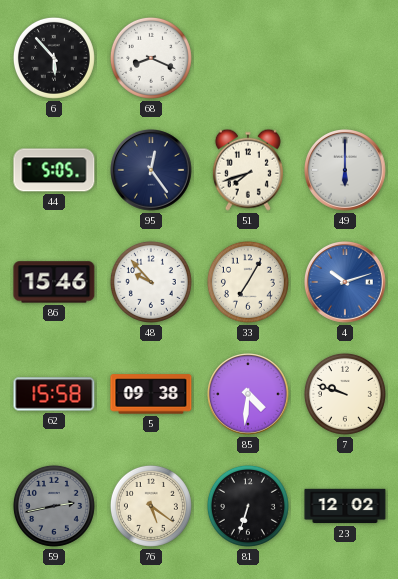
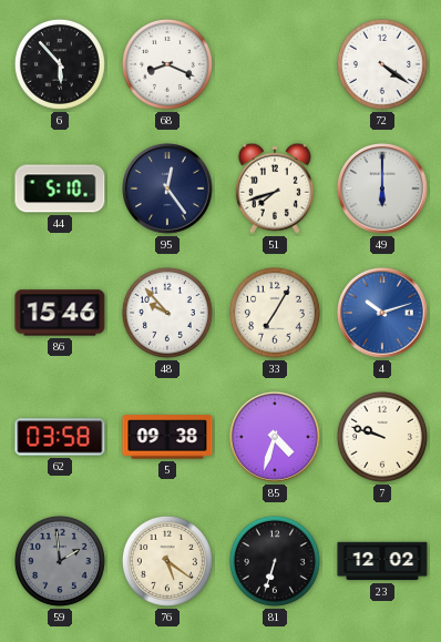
72: none -> 4:21 (382, 64)
44: 5:05 -> 5:10 (60, 188)
62: 15:58 -> 03:58 (60, 437)
85: 4:31 -> 4:33 (276, 438)
59: 2:43 -> 1:59 (60, 561)
